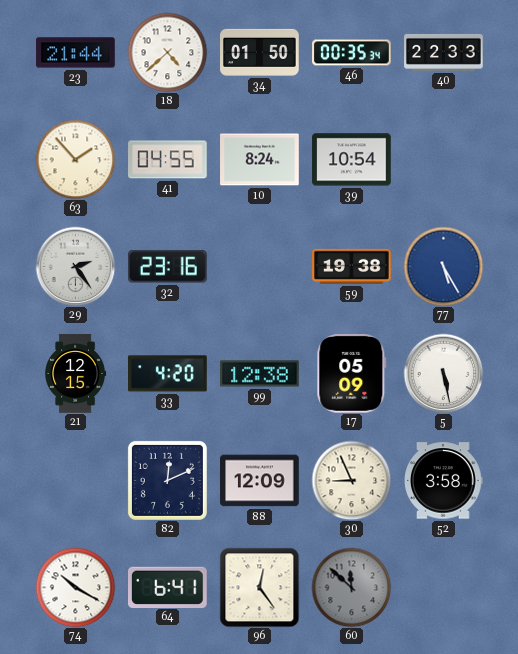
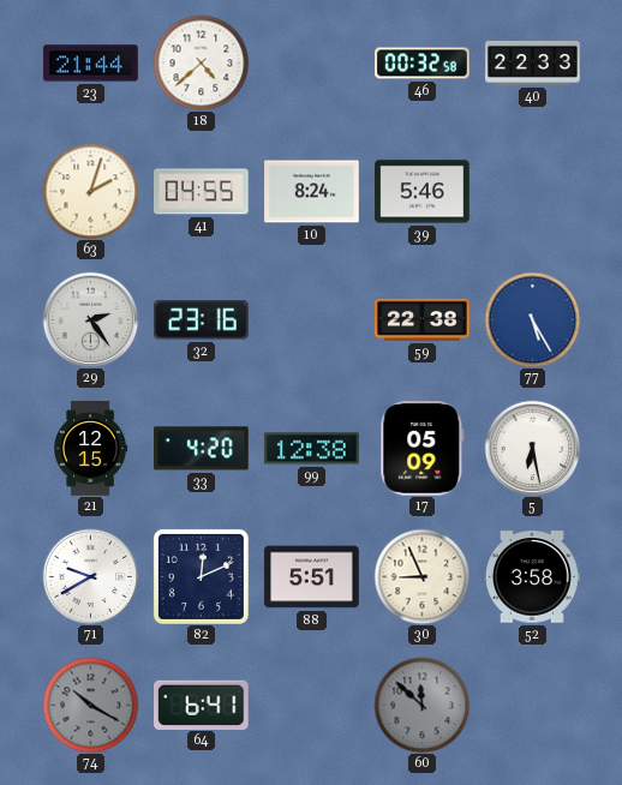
34: 01:50 -> none (260, 52)
46: 00:35 -> 00:32 (423, 64)
63: 1:53 -> 2:03 (90, 191)
39: 10:54 -> 5:46 (423, 192)
59: 19:38 -> 22:38 (423, 319)
5: 5:28 -> 6:28 (532, 448)
71: none -> 9:40 (90, 576)
88: 12:09 -> 5:51 (312, 577)
74 dial: white -> grey (90, 705)
96: 12:24 -> none (259, 587)
